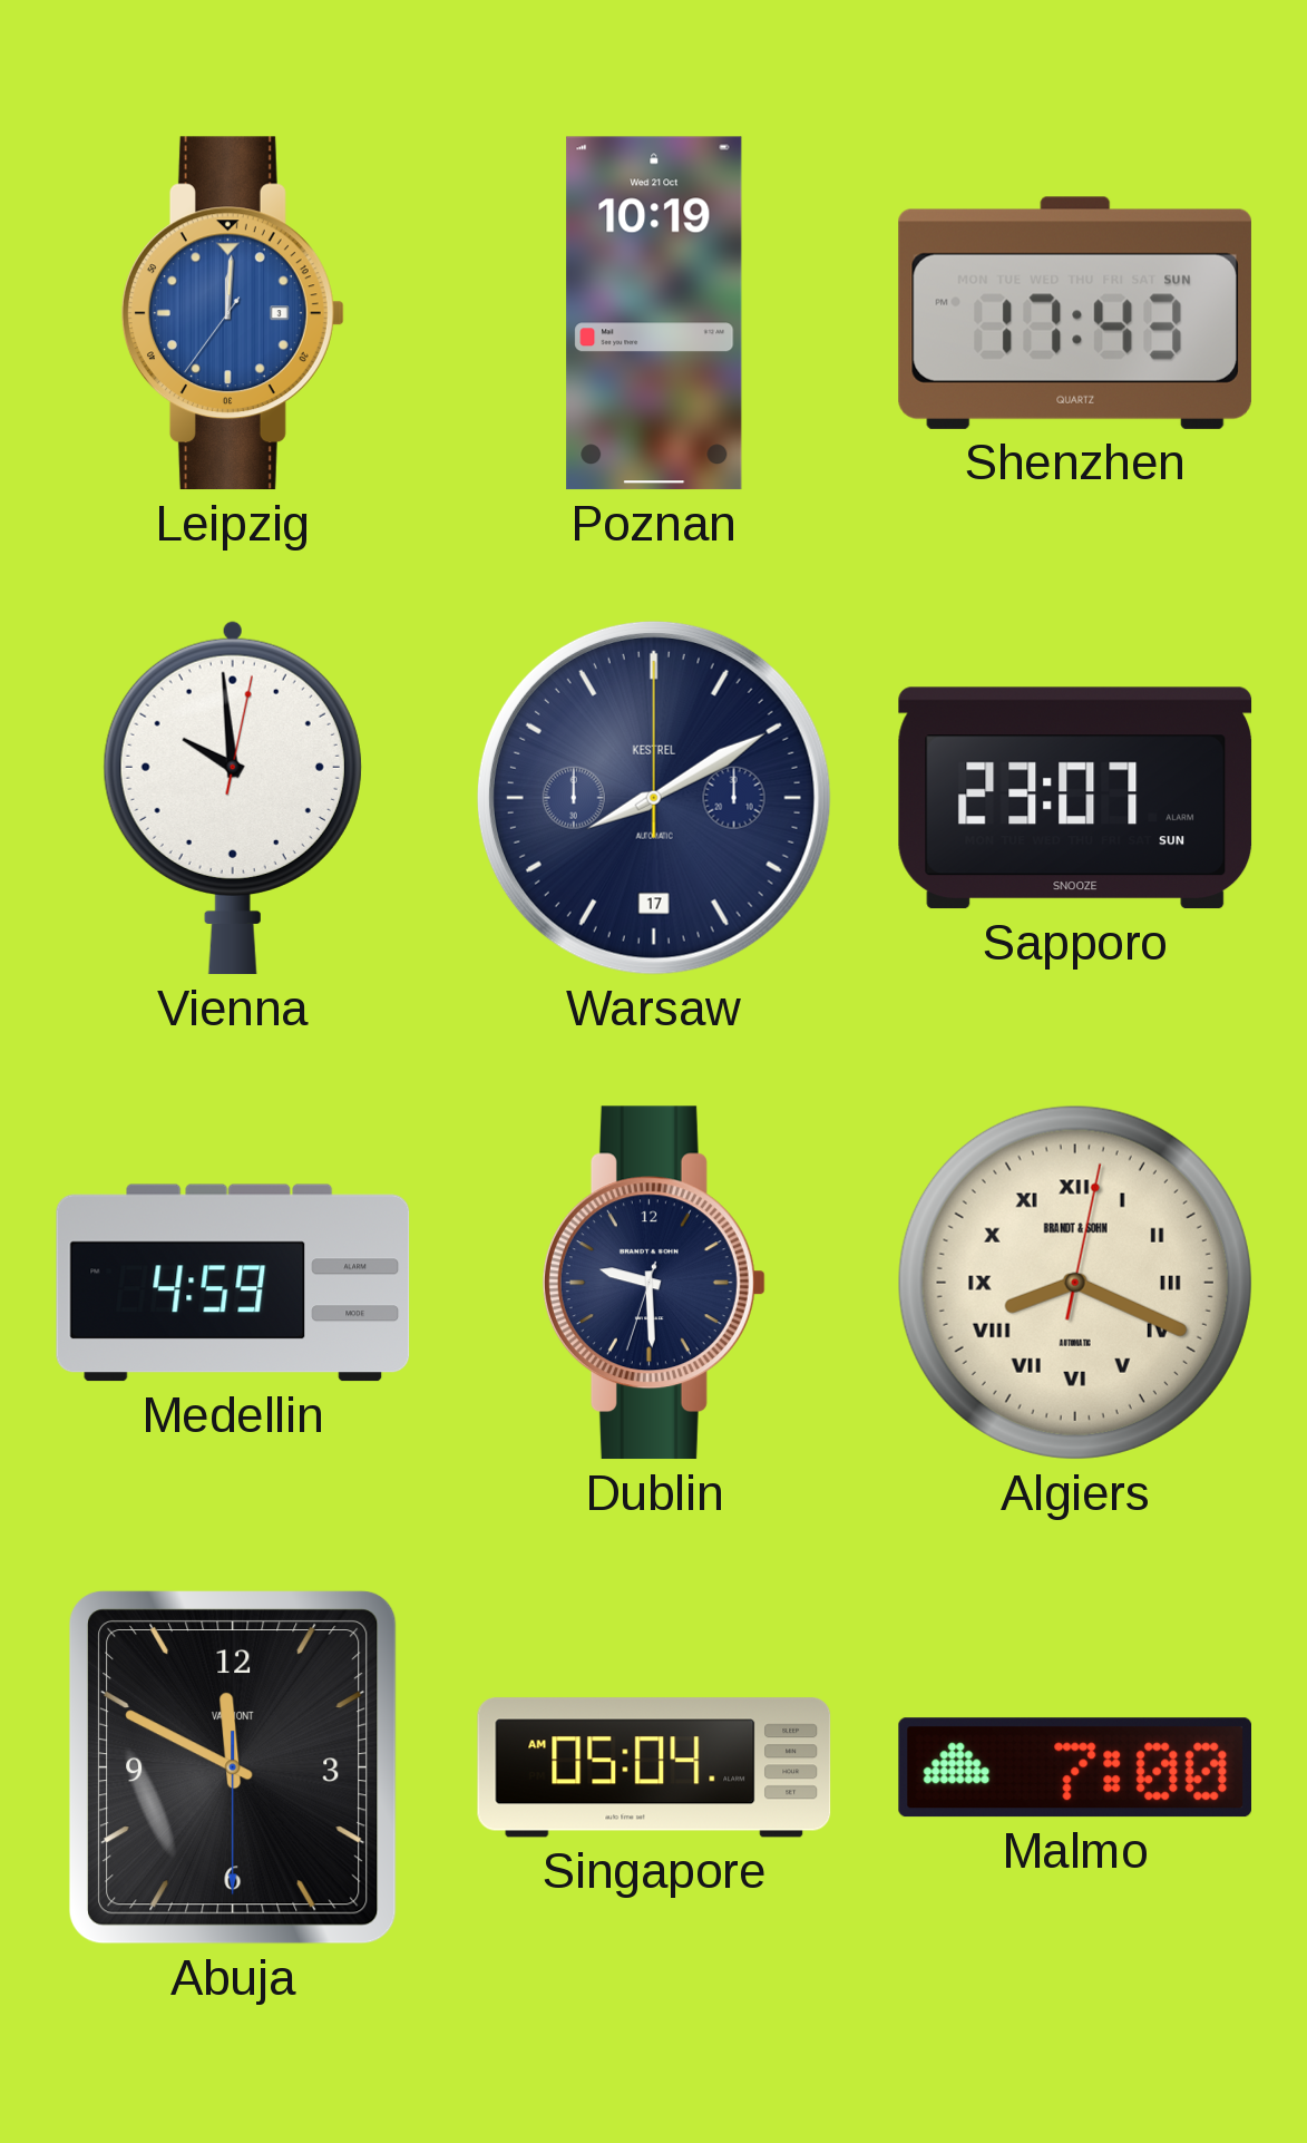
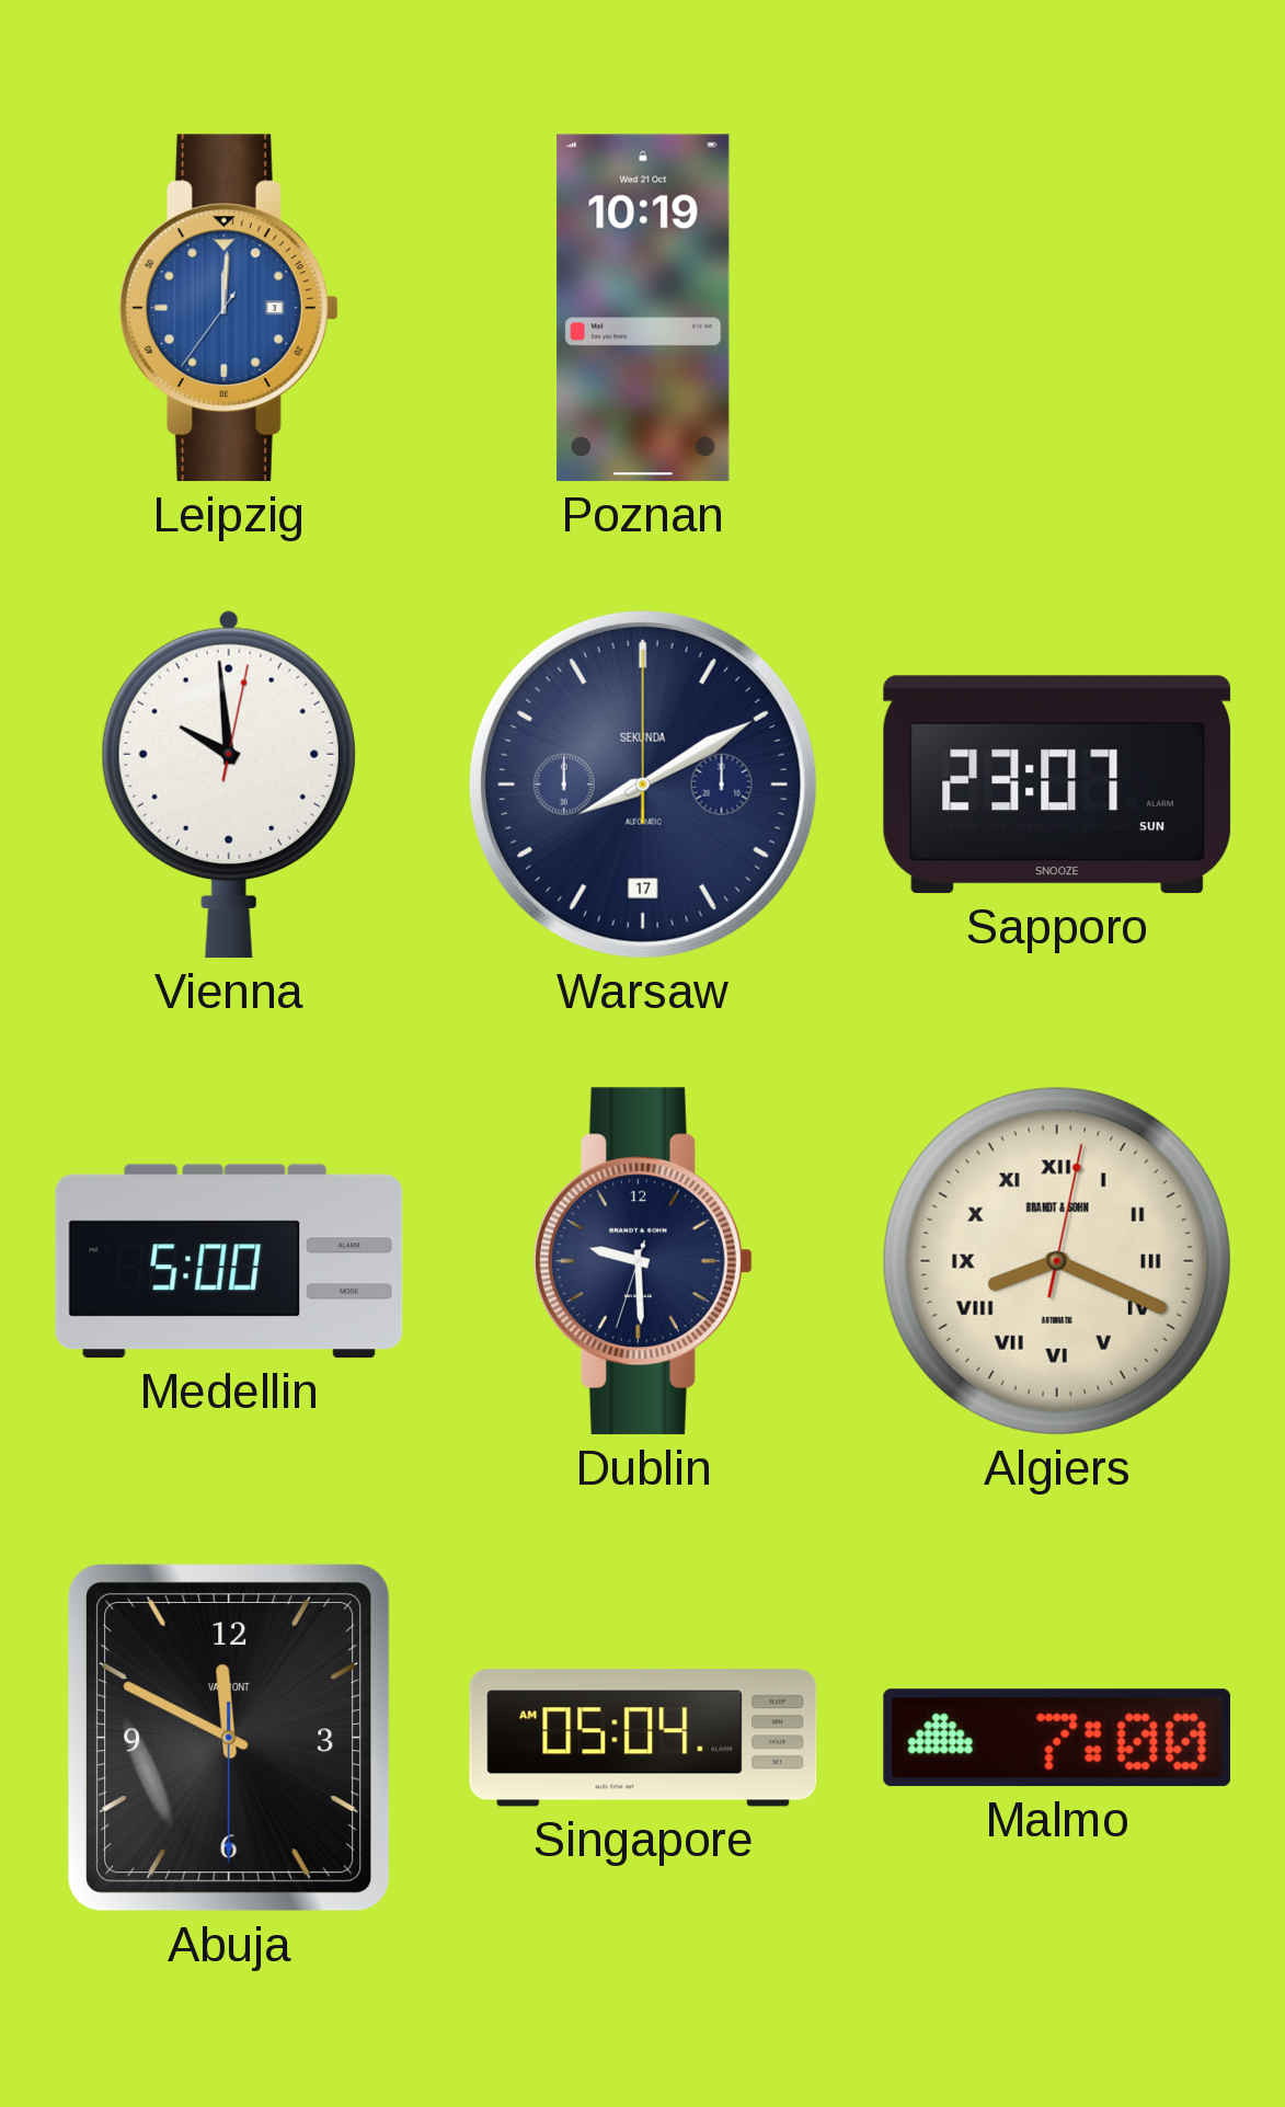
Shenzhen: 17:43 -> none (1075, 313)
Warsaw brand: KESTREL -> SEKUNDA (643, 785)
Medellin: 4:59 -> 5:00 (229, 1261)
